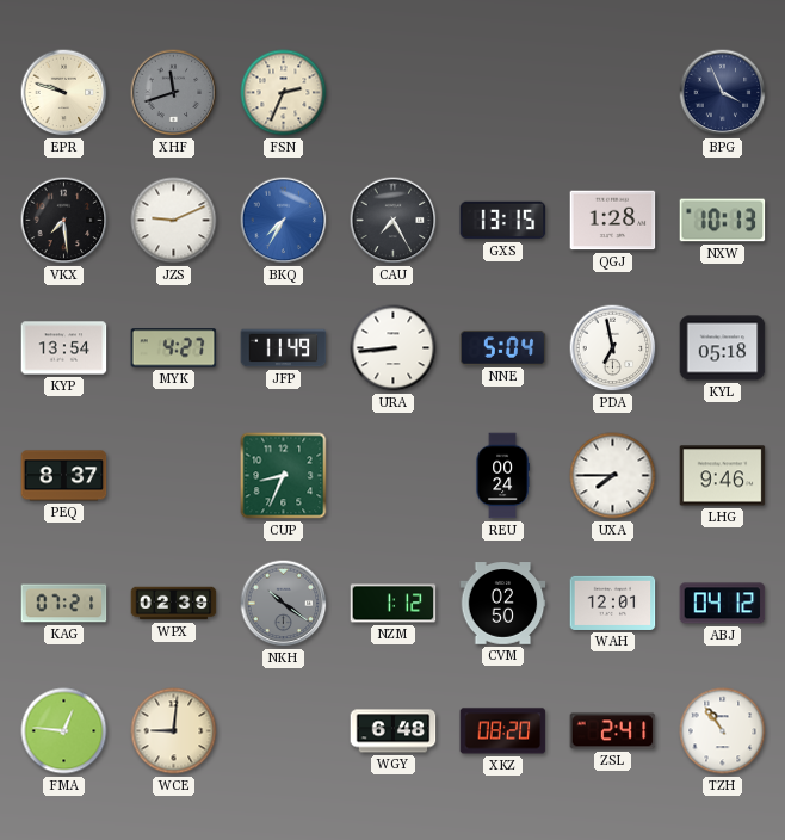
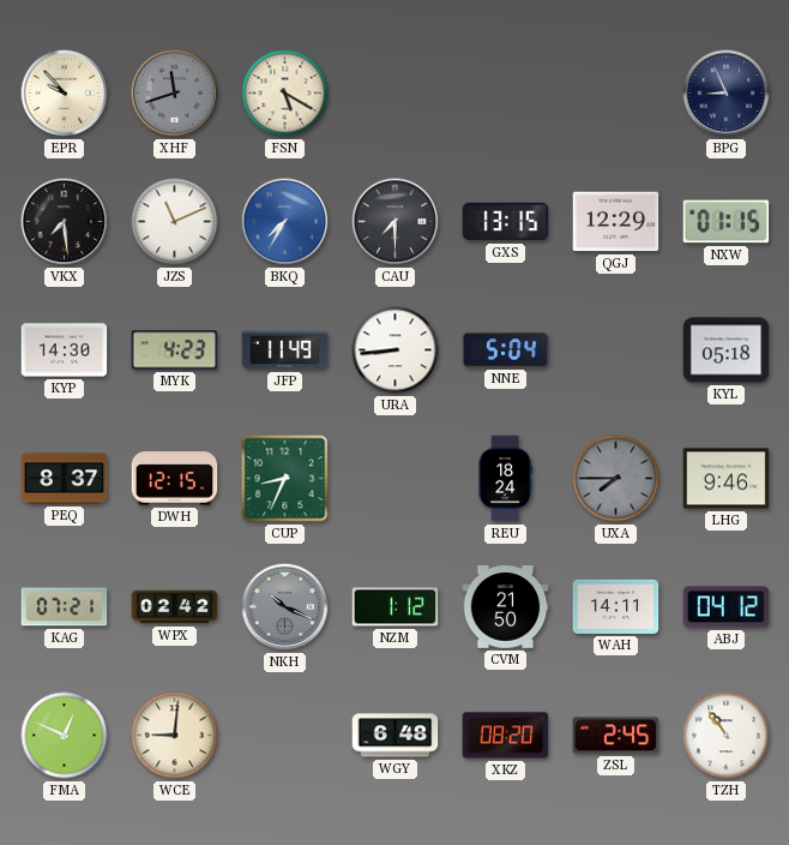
EPR: 9:48 -> 9:53 (65, 94)
FSN: 2:34 -> 5:20 (285, 94)
BPG: 3:56 -> 8:56 (727, 94)
JZS: 9:11 -> 11:11 (175, 222)
CAU: 7:25 -> 7:30 (396, 222)
QGJ: 1:28 -> 12:29 (616, 222)
NXW: 10:13 -> 01:15 (727, 222)
KYP: 13:54 -> 14:30 (65, 350)
MYK: 4:27 -> 4:23 (175, 350)
PDA: 6:58 -> none (613, 348)
DWH: none -> 12:15 (175, 479)
REU: 00:24 -> 18:24 (505, 479)
UXA dial: white -> grey (616, 479)
WPX: 02:39 -> 02:42 (175, 607)
NKH: 10:21 -> 10:19 (285, 607)
CVM: 02:50 -> 21:50 (506, 607)
WAH: 12:01 -> 14:11 (616, 606)
FMA: 12:46 -> 12:49 (65, 736)
ZSL: 2:41 -> 2:45 (616, 736)
